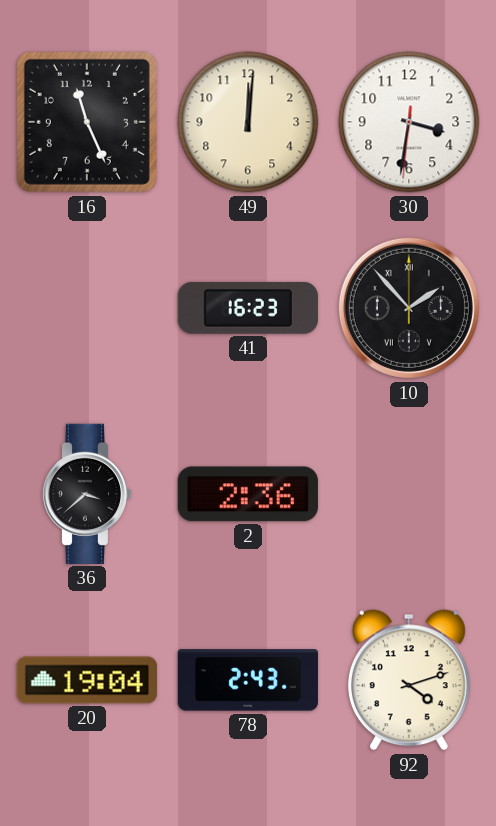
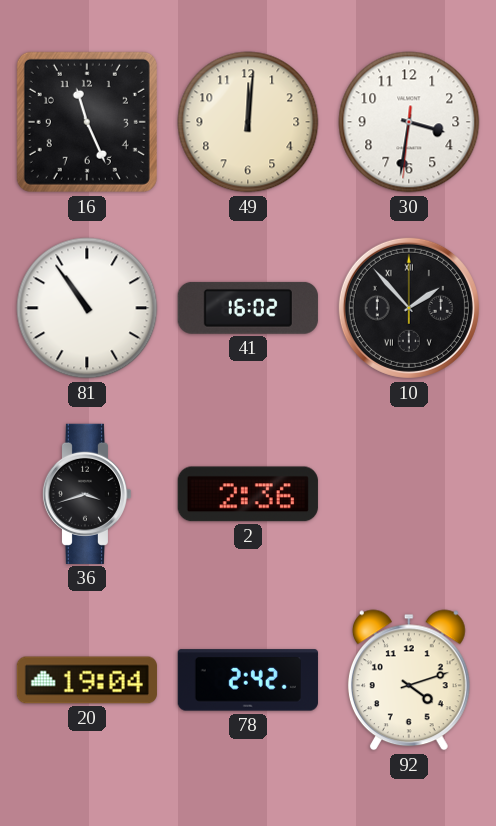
81: none -> 10:54 (87, 308)
41: 16:23 -> 16:02 (248, 308)
36: 3:38 -> 3:42 (87, 494)
78: 2:43 -> 2:42 (248, 680)
